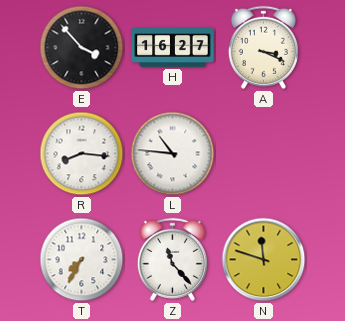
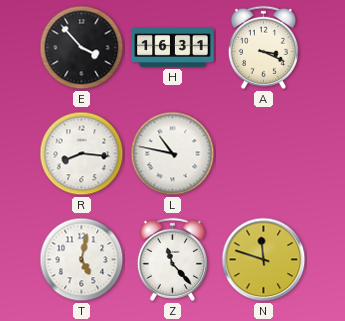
H: 16:27 -> 16:31 (173, 48)
L: 10:46 -> 10:47 (173, 154)
T: 7:35 -> 5:02 (82, 260)
